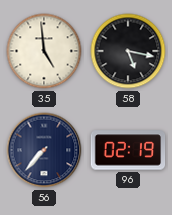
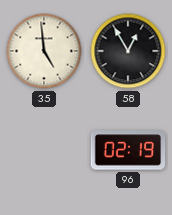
58: 5:17 -> 12:55 (128, 51)
56: 7:37 -> none (44, 150)
